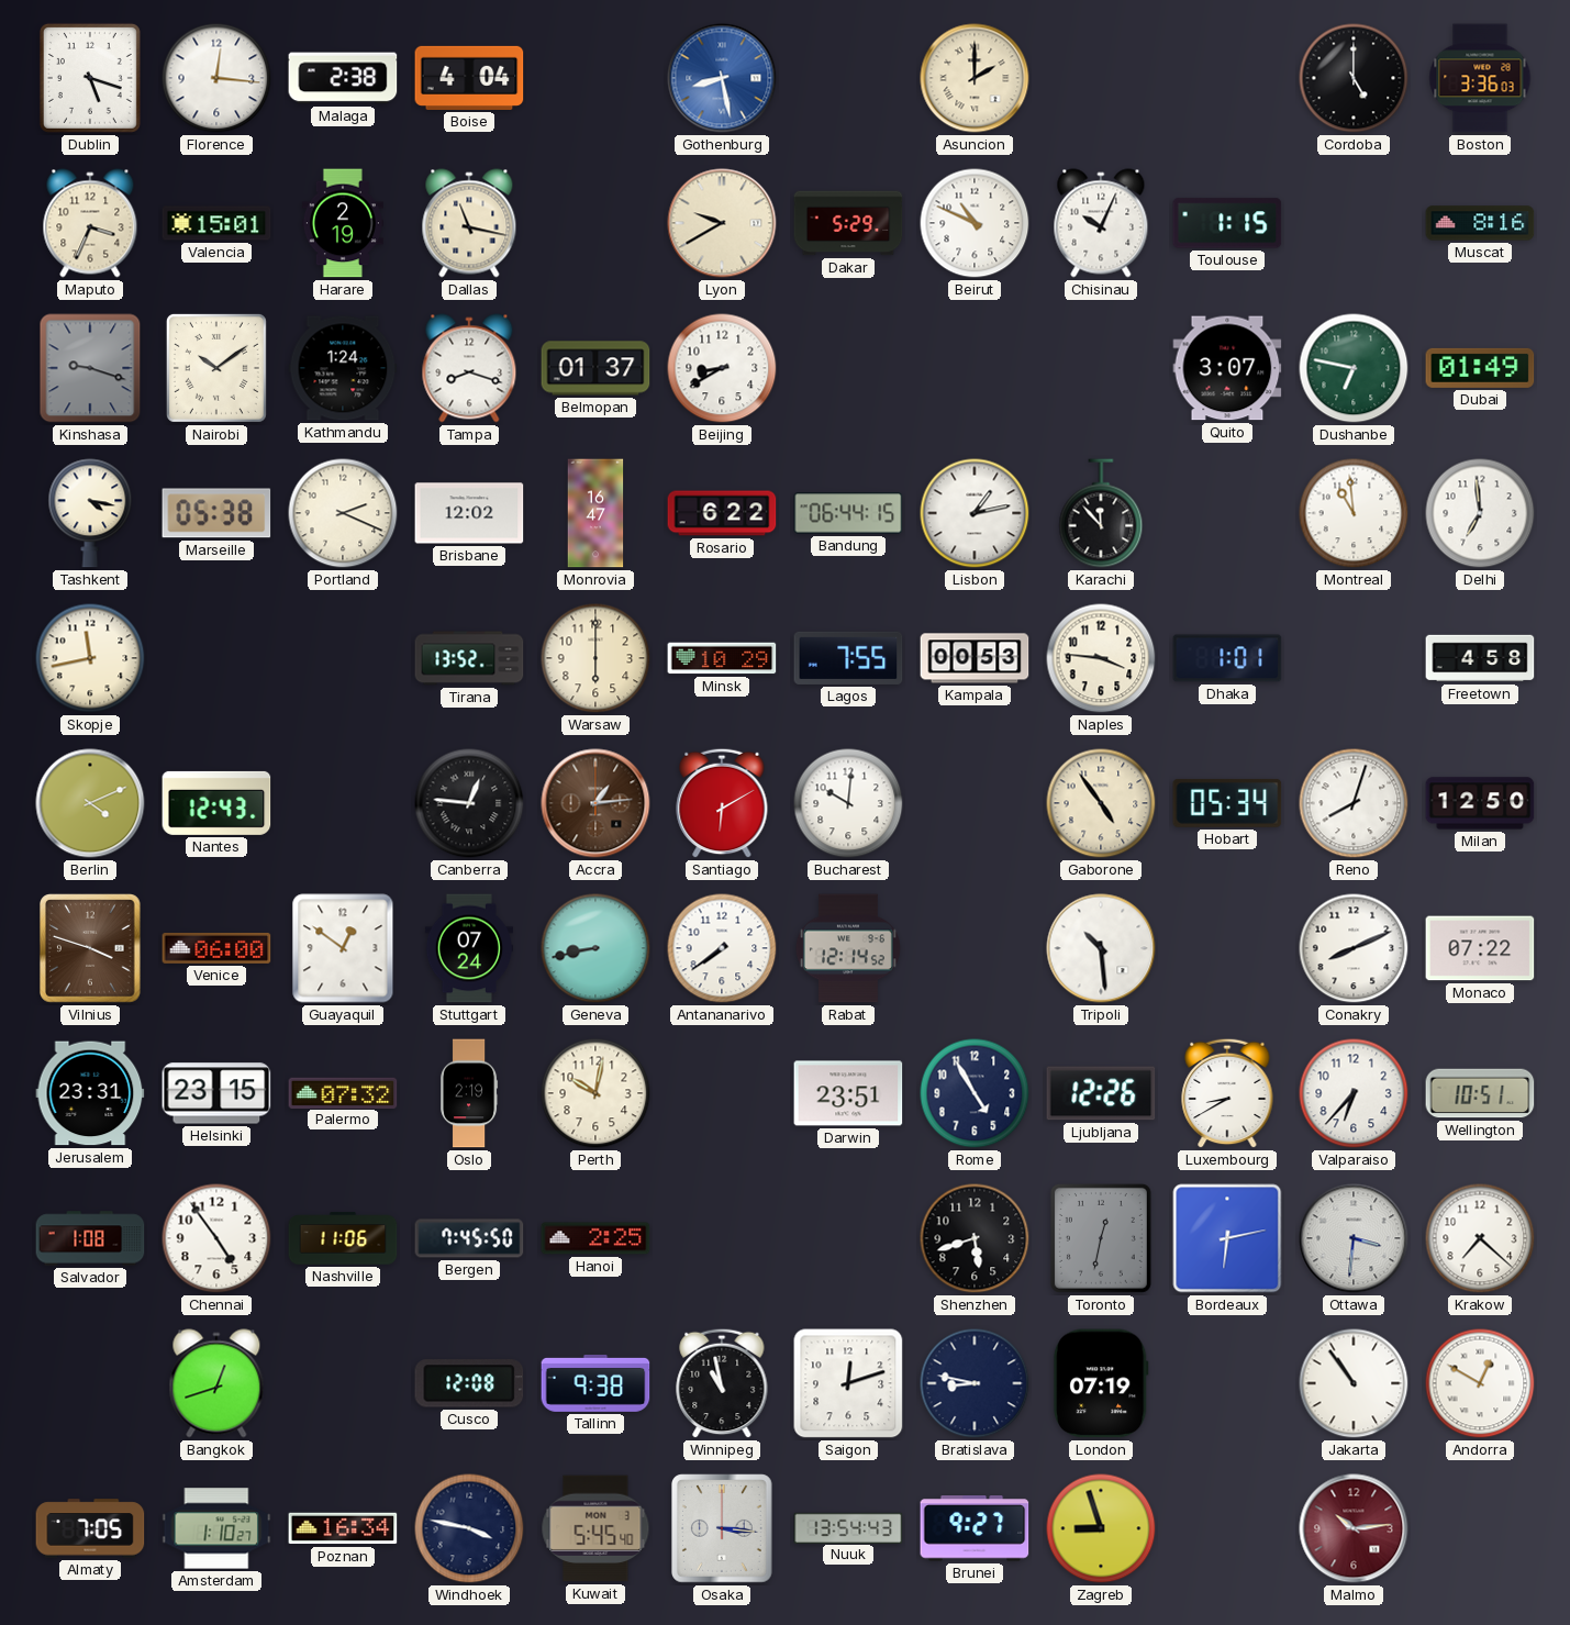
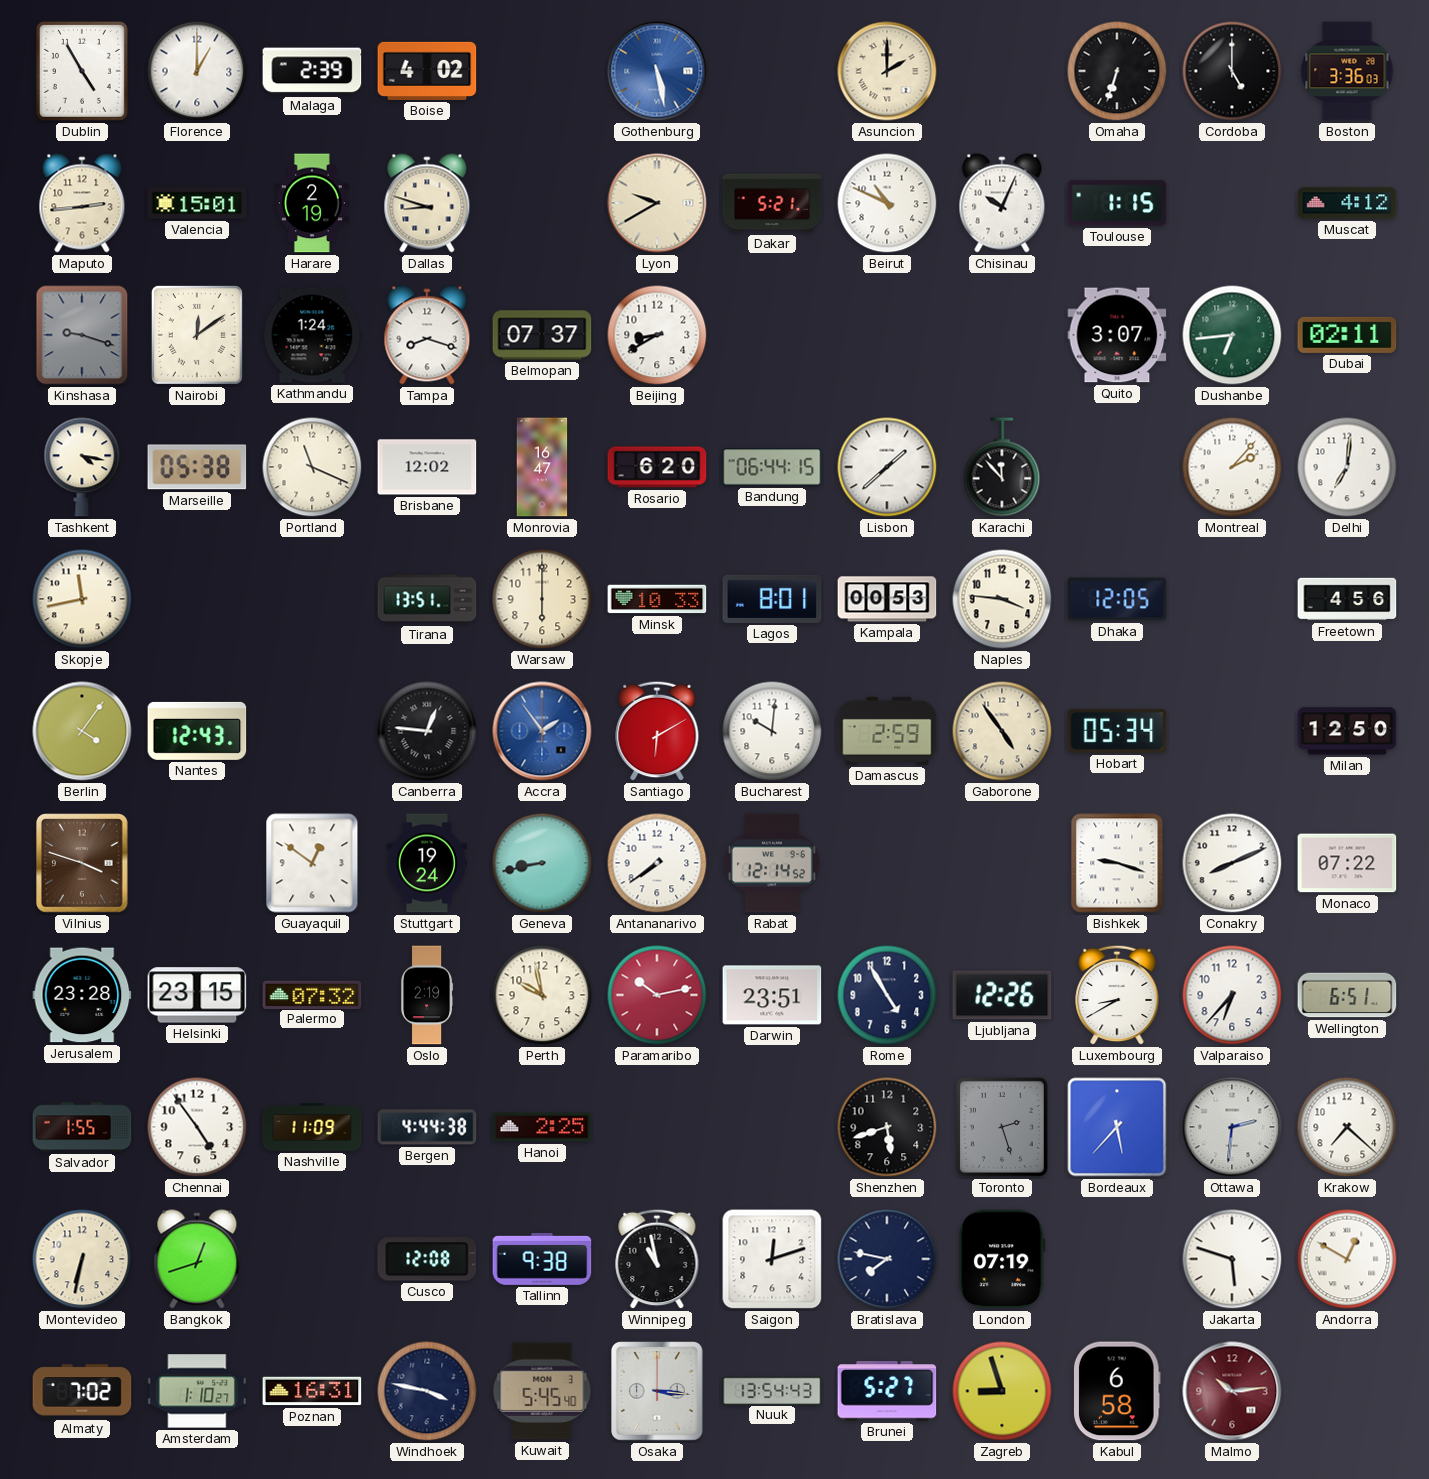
Dublin: 5:18 -> 4:55 (82, 71)
Florence: 12:16 -> 1:00 (197, 71)
Malaga: 2:38 -> 2:39 (312, 71)
Boise: 4:04 -> 4:02 (427, 71)
Gothenburg: 8:28 -> 5:28 (657, 71)
Omaha: none -> 6:33 (1117, 71)
Maputo: 3:34 -> 2:44 (82, 203)
Dallas: 11:17 -> 8:48 (427, 203)
Dakar: 5:29 -> 5:21 (772, 203)
Muscat: 8:16 -> 4:12 (1347, 203)
Nairobi: 10:09 -> 12:09 (197, 335)
Belmopan: 01:37 -> 07:37 (542, 335)
Dushanbe: 6:47 -> 6:44 (1232, 335)
Dubai: 01:49 -> 02:11 (1347, 335)
Portland: 2:19 -> 11:19 (312, 467)
Rosario: 6:22 -> 6:20 (657, 467)
Lisbon: 1:13 -> 1:38 (887, 467)
Montreal: 10:59 -> 2:07 (1232, 467)
Delhi: 6:59 -> 7:01 (1347, 467)
Tirana: 13:52 -> 13:51 (427, 599)
Minsk: 10:29 -> 10:33 (657, 599)
Lagos: 7:55 -> 8:01 (772, 599)
Dhaka: 1:01 -> 12:05 (1117, 599)
Freetown: 4:58 -> 4:56 (1347, 599)
Berlin: 4:11 -> 4:06 (82, 731)
Accra: 1:14 -> 1:54 (542, 731)
Accra dial: brown -> blue (542, 731)
Damascus: none -> 2:59 (887, 731)
Reno: 8:03 -> none (1354, 803)
Venice: 06:00 -> none (216, 948)
Stuttgart: 07:24 -> 19:24 (426, 863)
Tripoli: 10:29 -> none (1101, 948)
Bishkek: none -> 9:18 (1117, 863)
Jerusalem: 23:31 -> 23:28 (82, 995)
Perth: 10:02 -> 9:58 (542, 995)
Paramaribo: none -> 10:13 (657, 995)
Wellington: 10:51 -> 6:51 (1347, 995)
Salvador: 1:08 -> 1:55 (82, 1127)
Nashville: 11:06 -> 11:09 (312, 1127)
Bergen: 7:45 -> 4:44 (427, 1127)
Toronto: 12:32 -> 2:27 (1002, 1127)
Bordeaux: 6:13 -> 5:37 (1117, 1127)
Ottawa: 3:31 -> 2:31 (1232, 1127)
Montevideo: none -> 6:32 (82, 1259)
Bratislava: 8:47 -> 7:47 (887, 1259)
Jakarta: 10:54 -> 5:48 (1232, 1259)
Almaty: 7:05 -> 7:02 (82, 1391)
Poznan: 16:34 -> 16:31 (312, 1391)
Brunei: 9:27 -> 5:27 (887, 1391)
Kabul: none -> 6:58 (1117, 1391)
